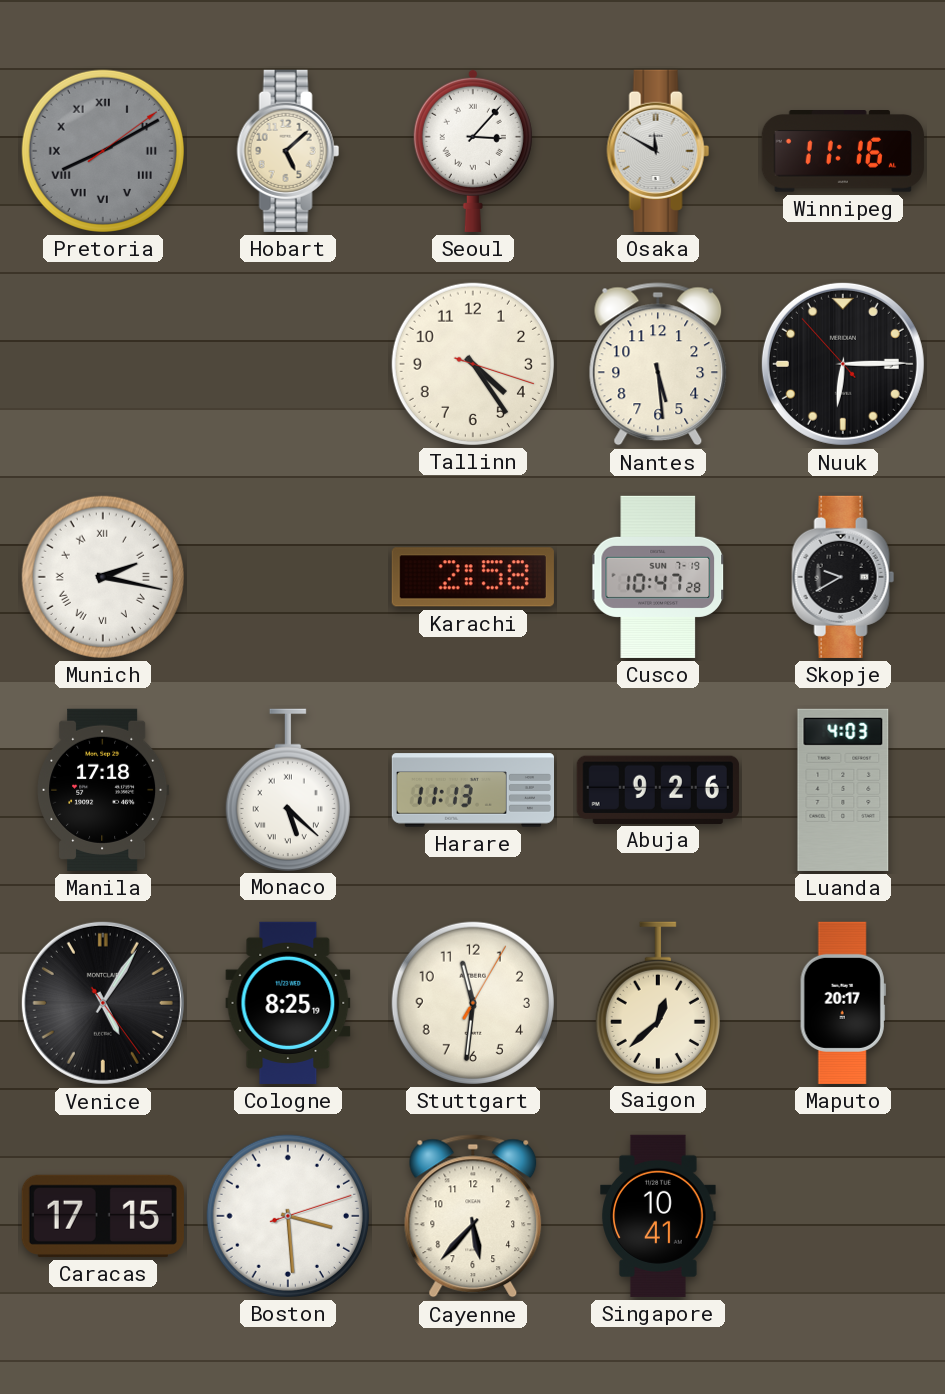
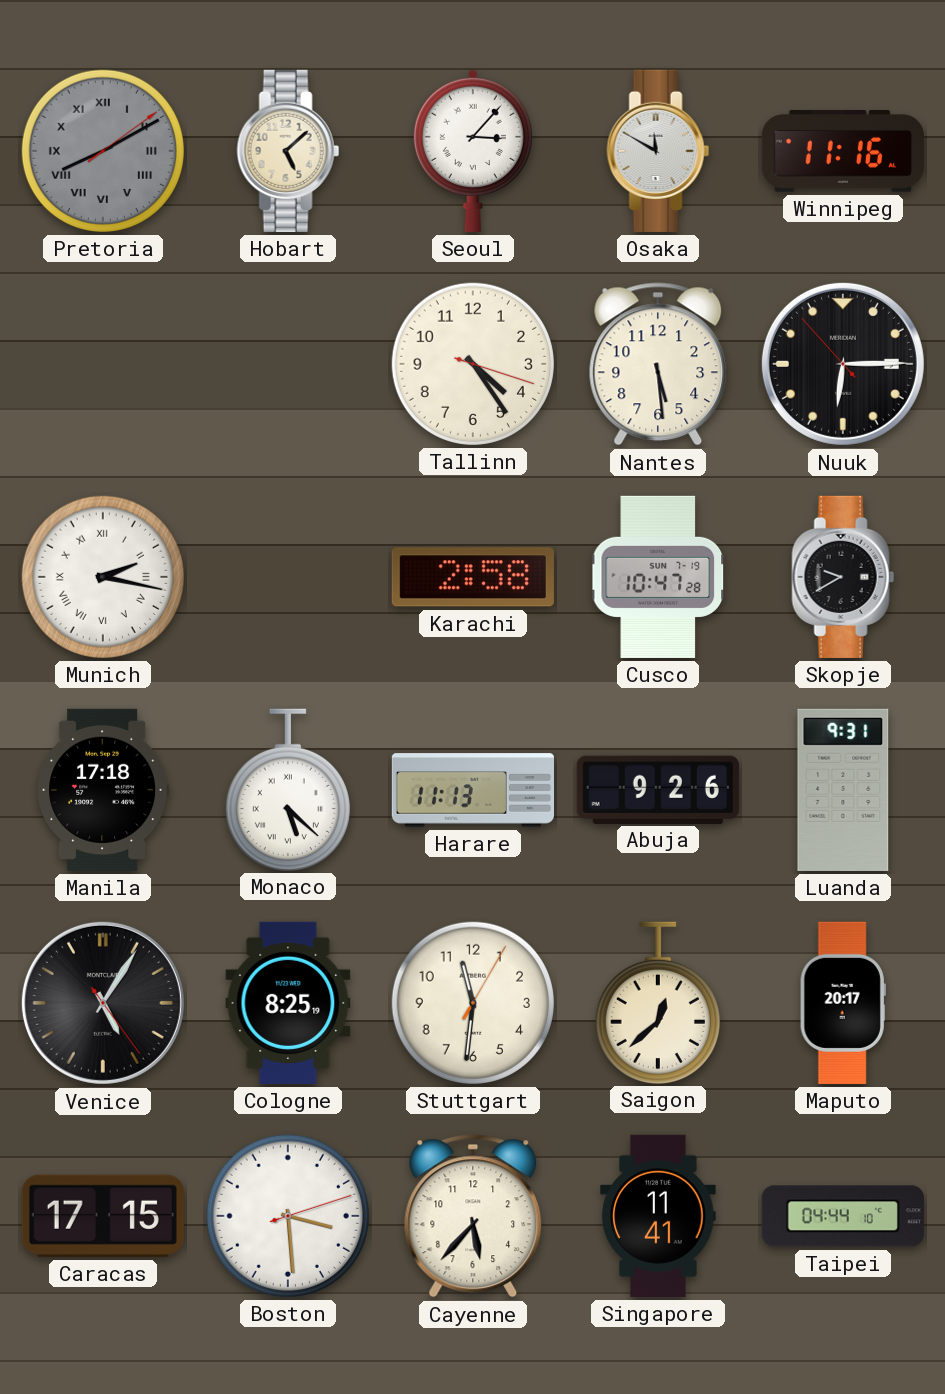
Luanda: 4:03 -> 9:31 (843, 790)
Singapore: 10:41 -> 11:41 (658, 1216)
Taipei: none -> 04:44 (843, 1216)
